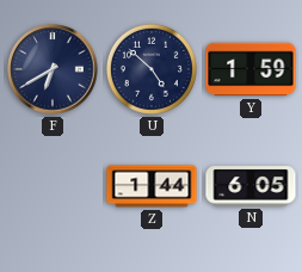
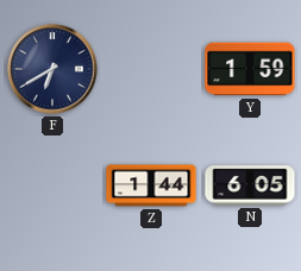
U: 4:52 -> none (152, 69)
